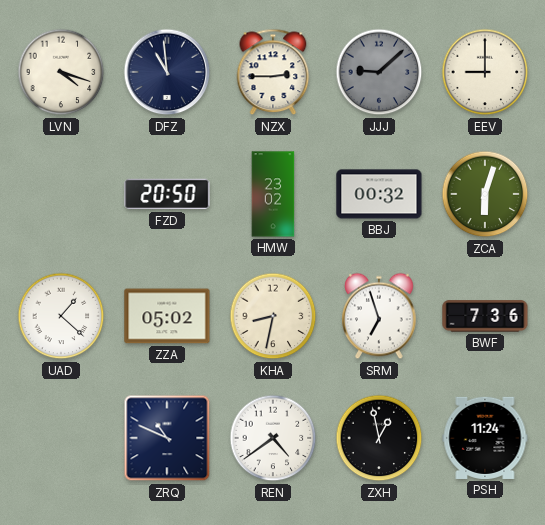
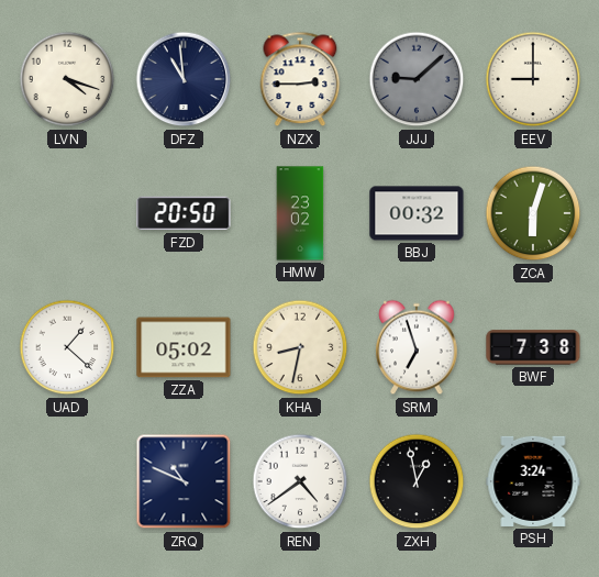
BWF: 7:36 -> 7:38 (533, 347)
PSH: 11:24 -> 3:24 (533, 481)
